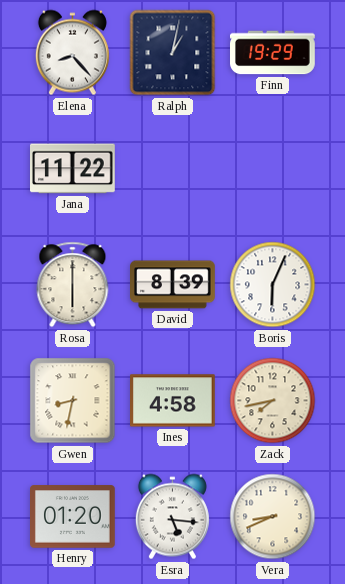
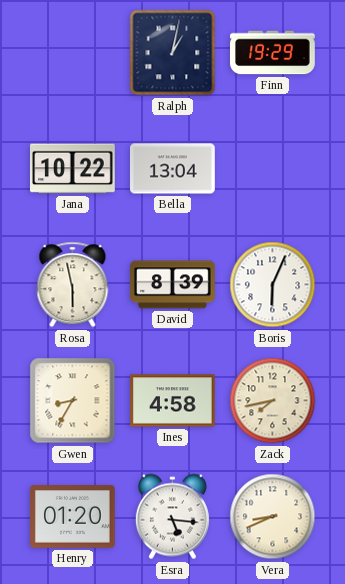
Elena: 8:23 -> none (72, 53)
Jana: 11:22 -> 10:22 (73, 169)
Bella: none -> 13:04 (173, 169)
Rosa: 6:00 -> 5:58 (73, 285)
Gwen: 8:32 -> 8:35 (73, 401)
